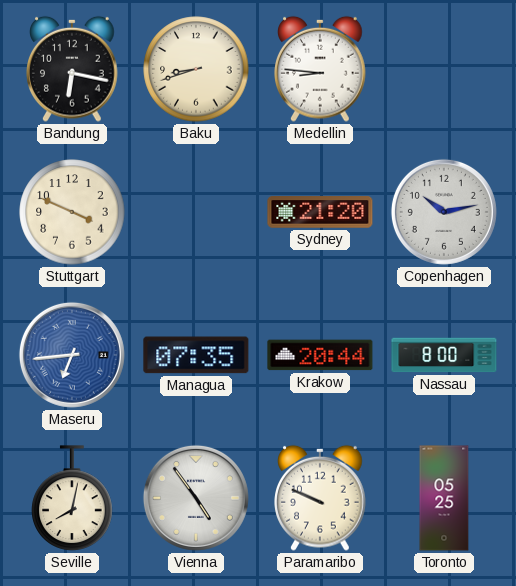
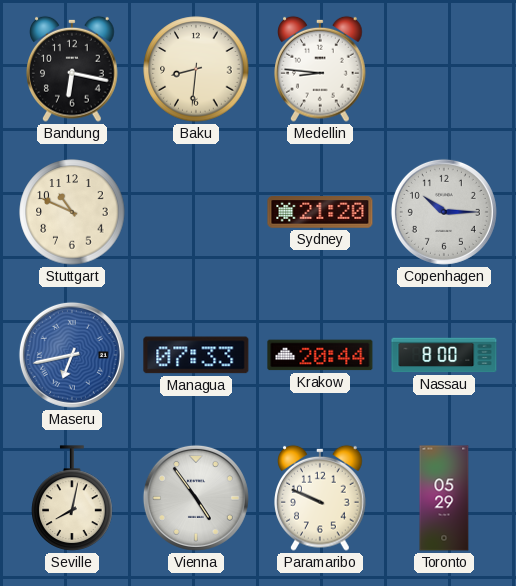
Baku: 8:42 -> 8:31 (196, 69)
Stuttgart: 3:49 -> 10:49 (72, 212)
Copenhagen: 10:13 -> 10:15 (444, 212)
Maseru: 6:44 -> 6:43 (72, 355)
Managua: 07:35 -> 07:33 (196, 355)
Toronto: 05:25 -> 05:29 (444, 498)
